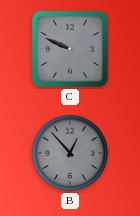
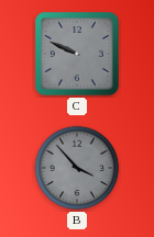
B: 12:53 -> 3:53 (77, 168)
